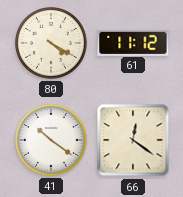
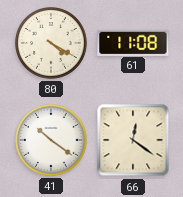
61: 11:12 -> 11:08 (133, 42)
